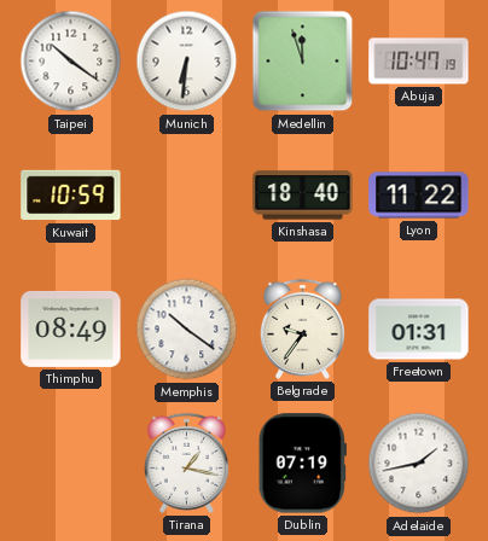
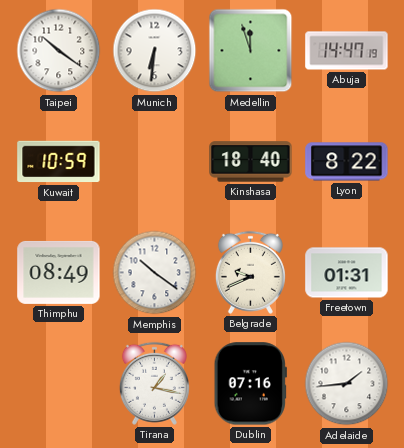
Abuja: 10:47 -> 14:47 (347, 51)
Lyon: 11:22 -> 8:22 (347, 162)
Belgrade: 9:36 -> 9:41 (250, 272)
Dublin: 07:19 -> 07:16 (250, 384)
Adelaide: 1:43 -> 1:44 (347, 384)
